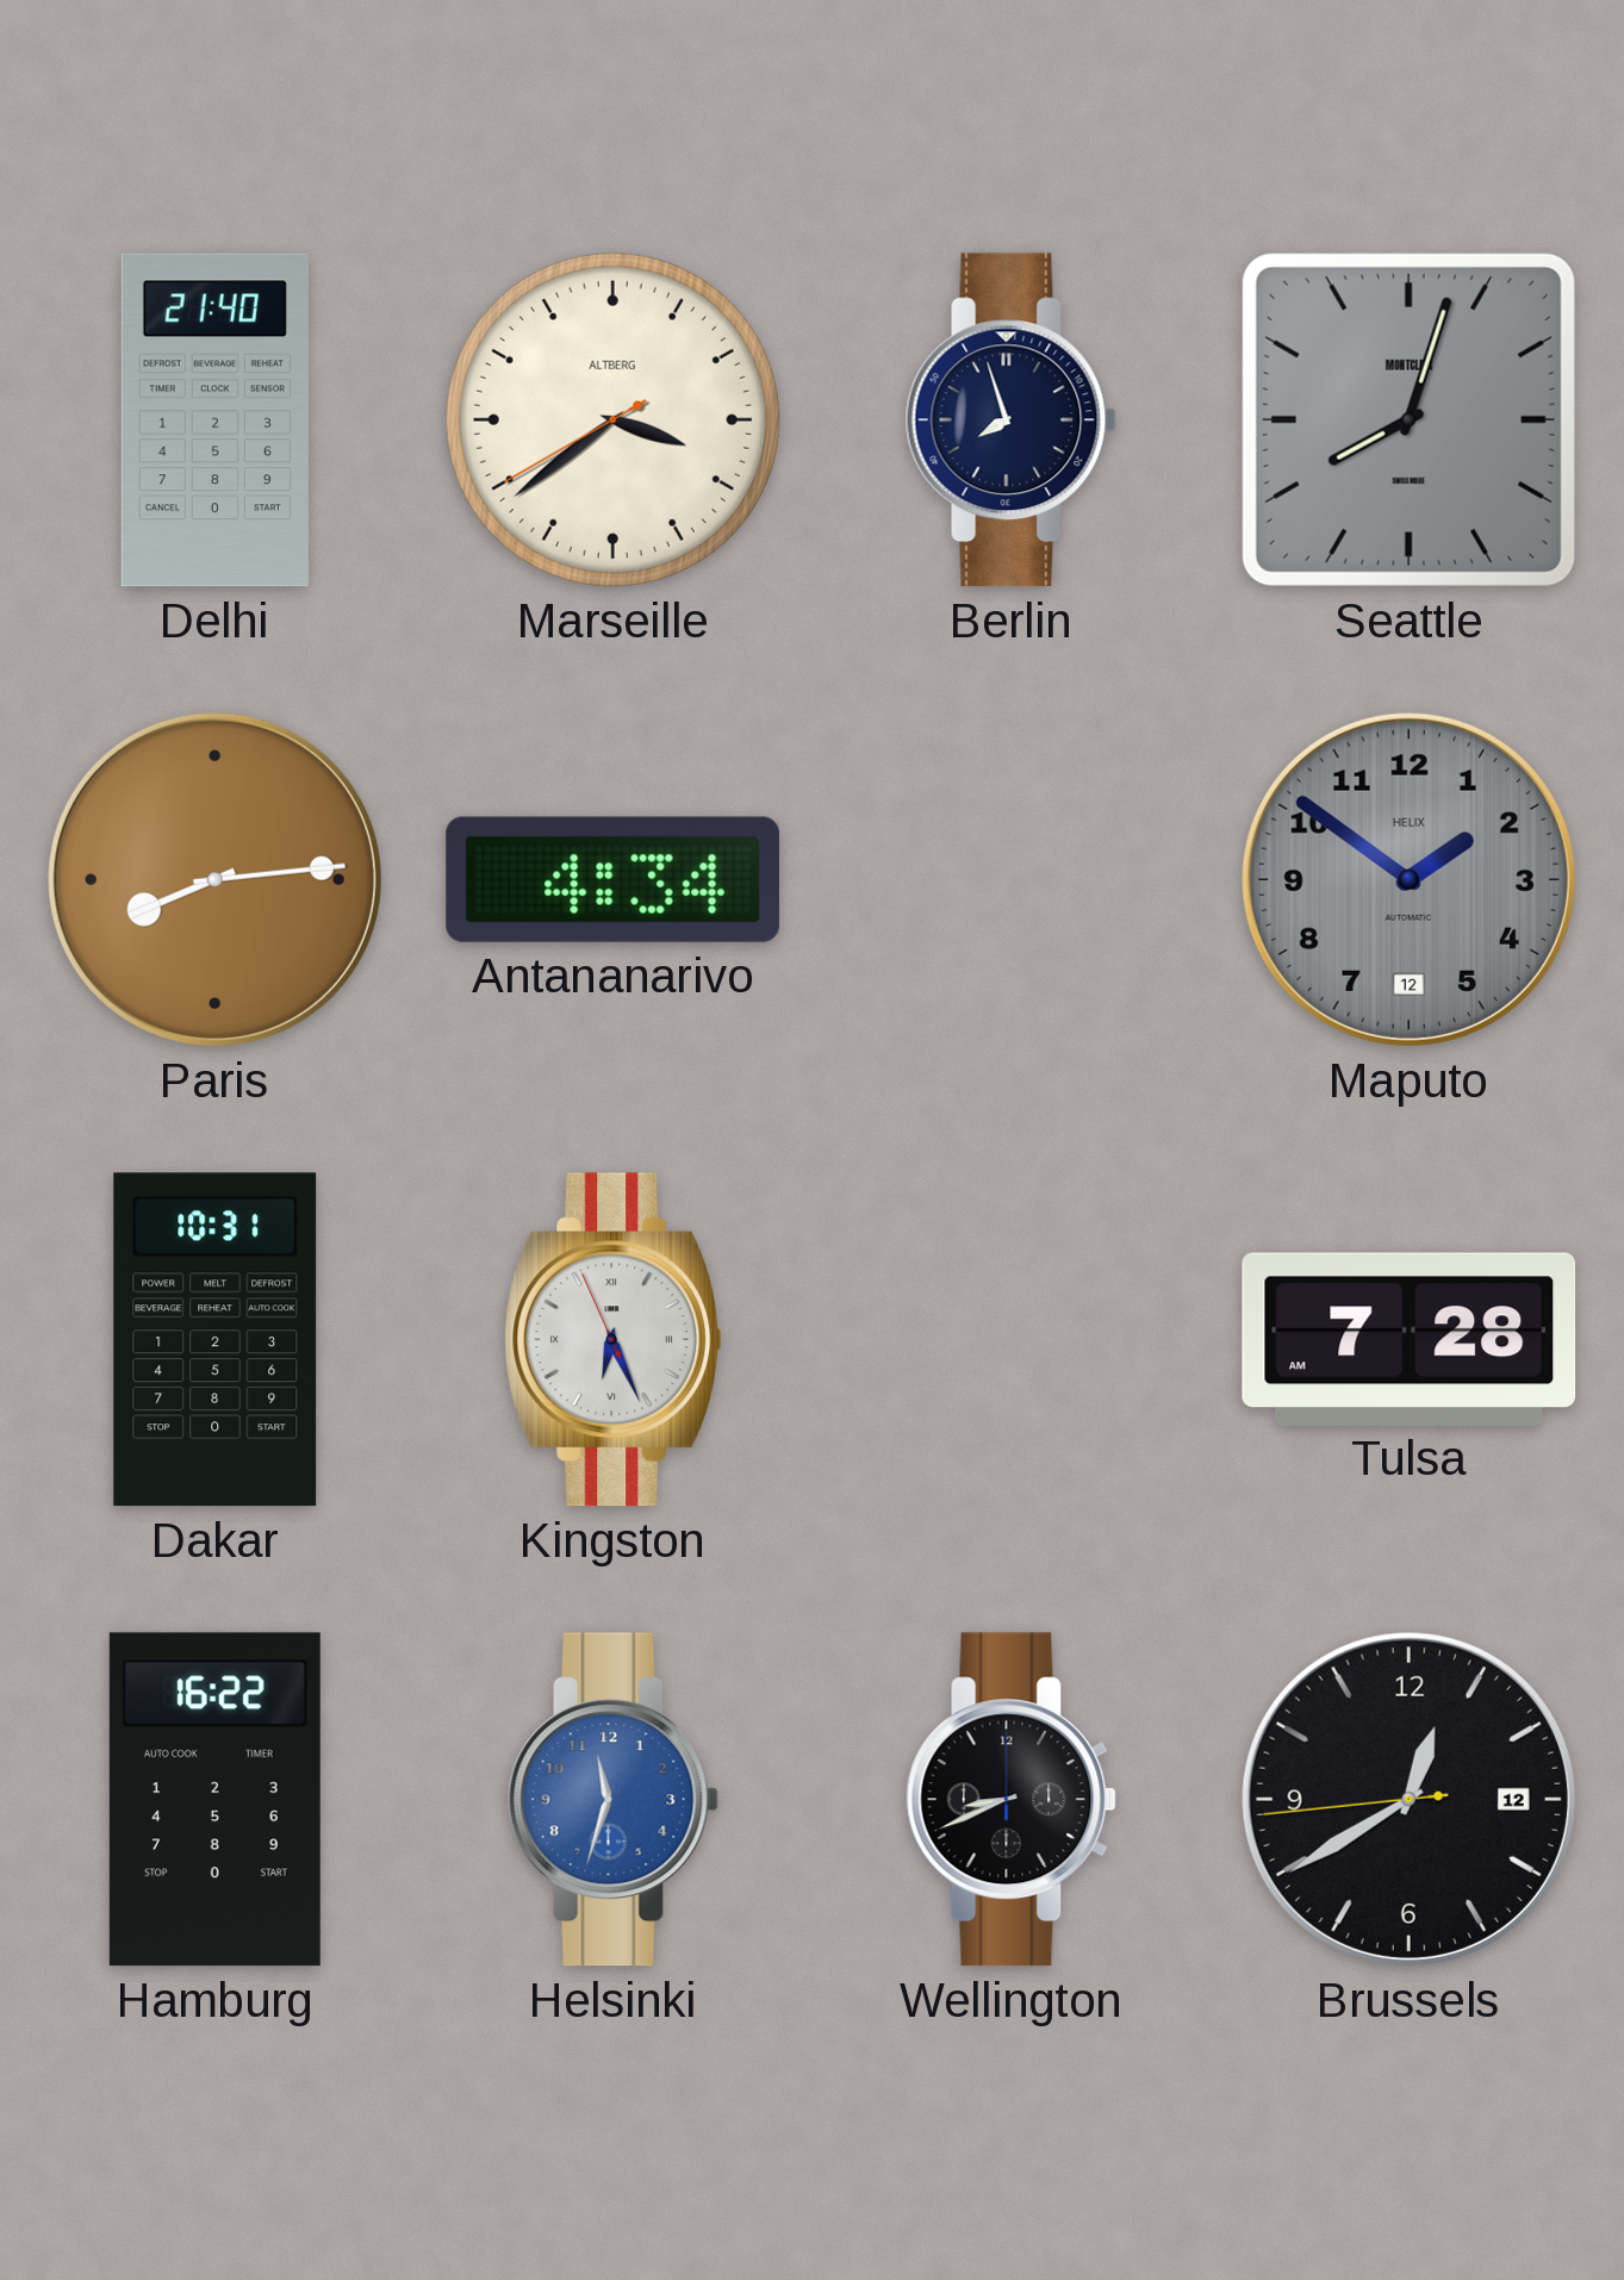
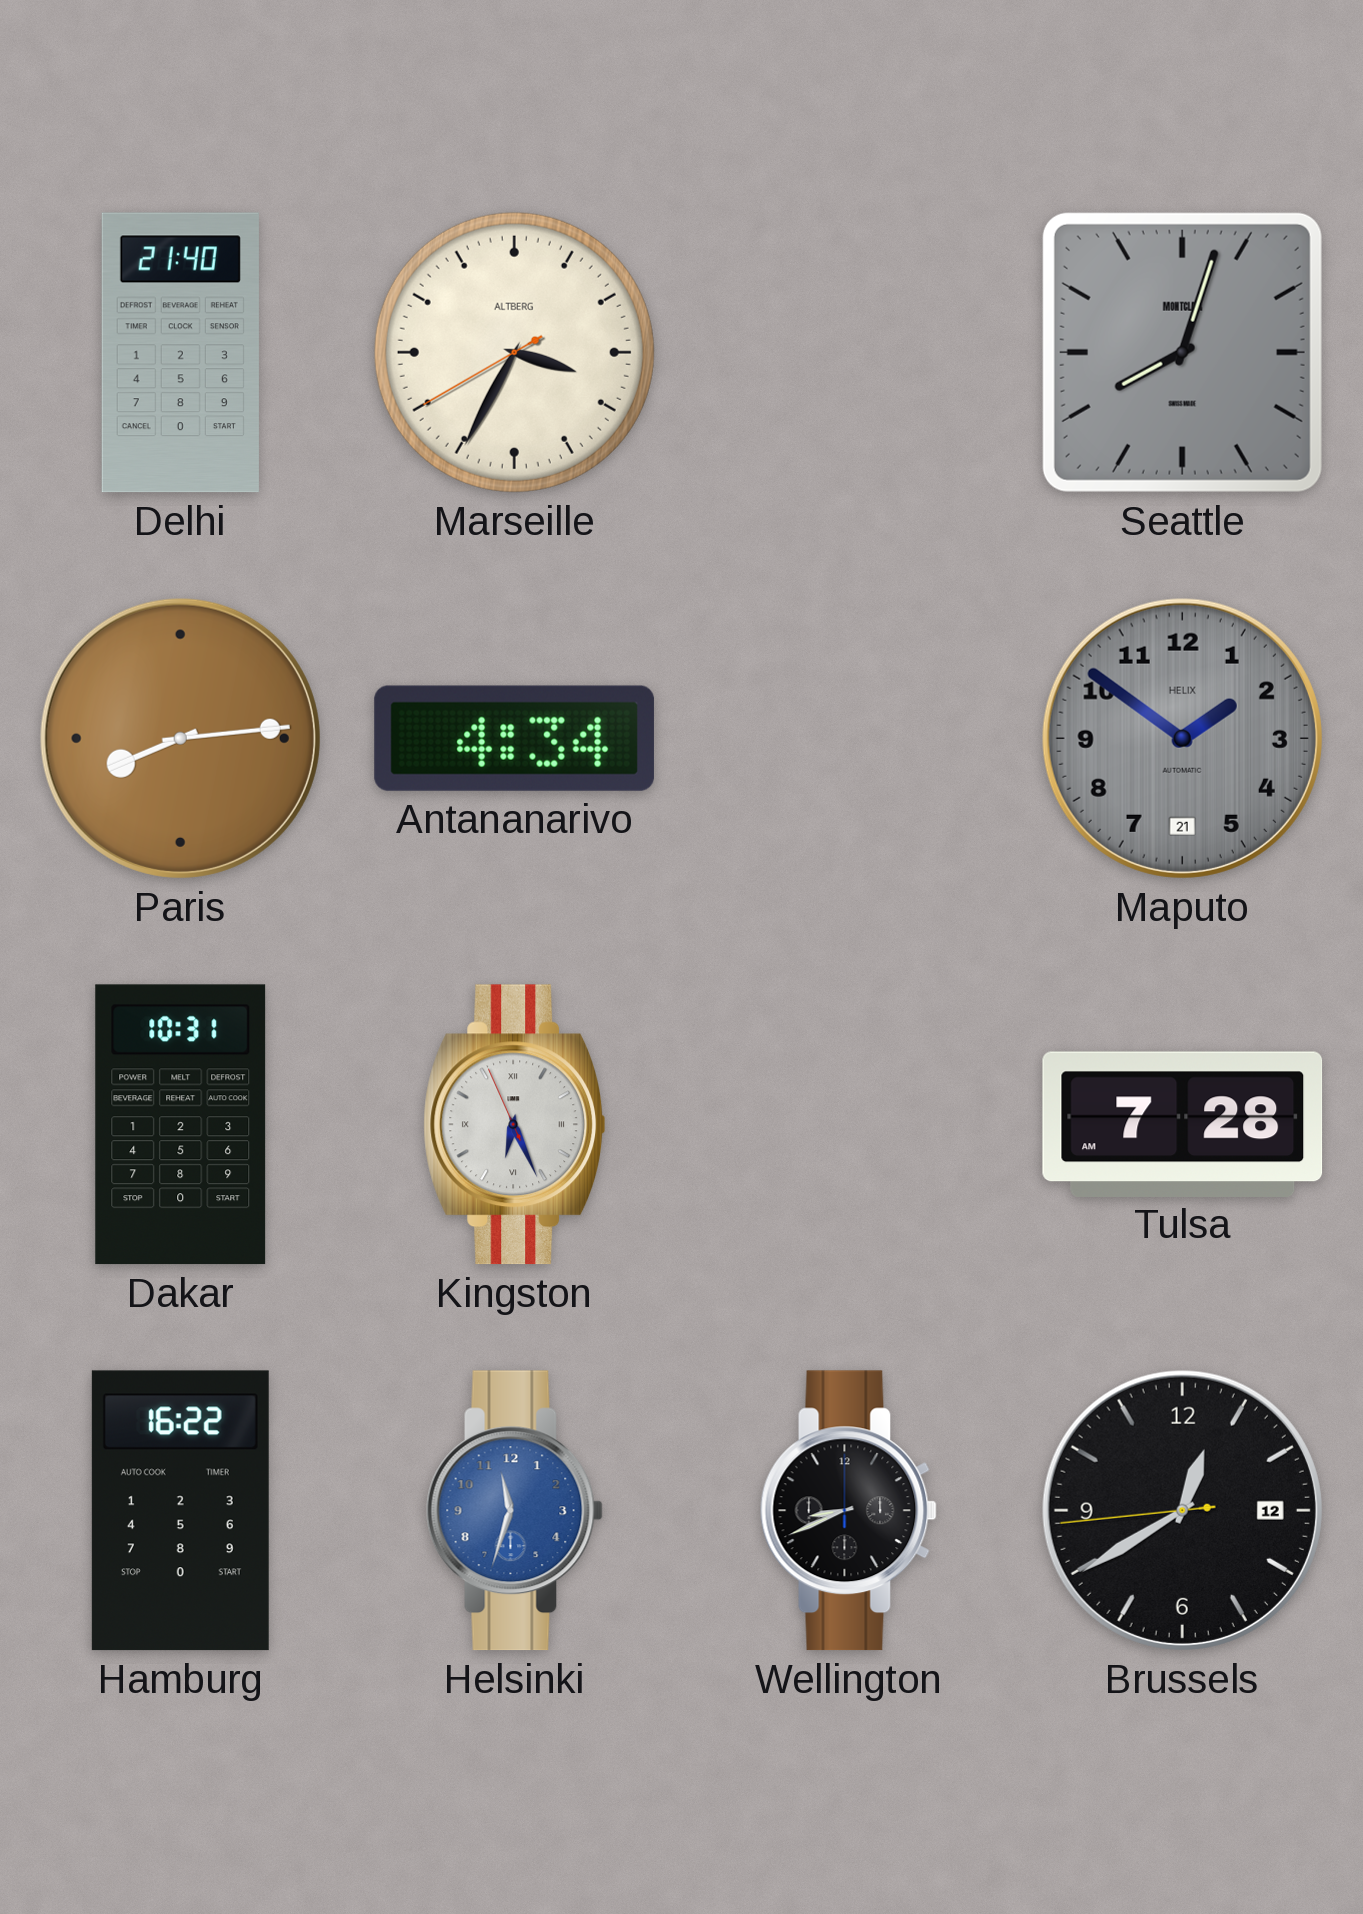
Marseille: 3:38 -> 3:34 (514, 352)
Berlin: 7:57 -> none (1010, 421)
Maputo date: 12 -> 21 (1182, 738)
